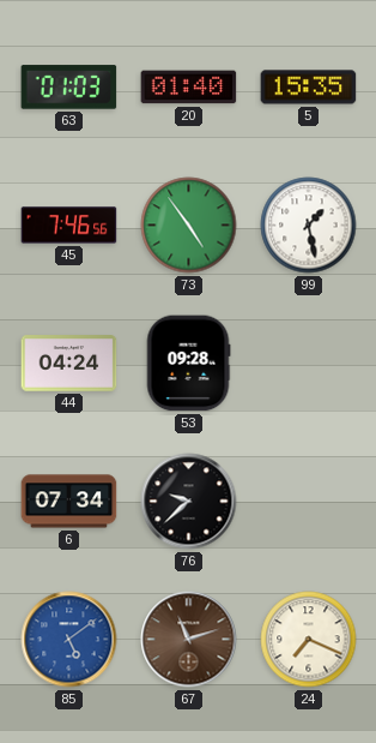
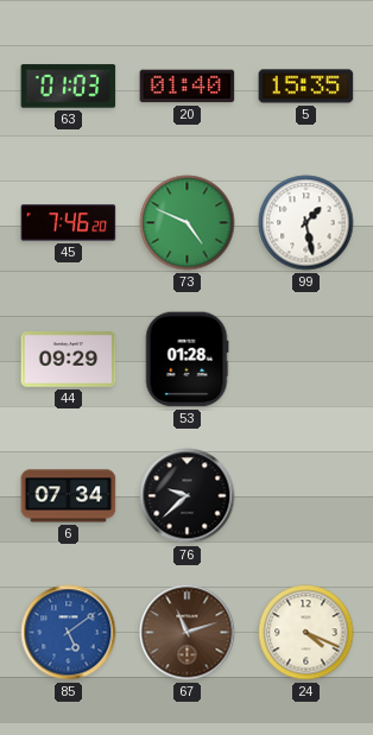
45: 7:46:56 -> 7:46:20 (69, 223)
73: 4:54 -> 4:49 (188, 223)
44: 04:24 -> 09:29 (69, 360)
53: 09:28 -> 01:28 (186, 360)
24: 7:19 -> 4:19 (306, 633)
